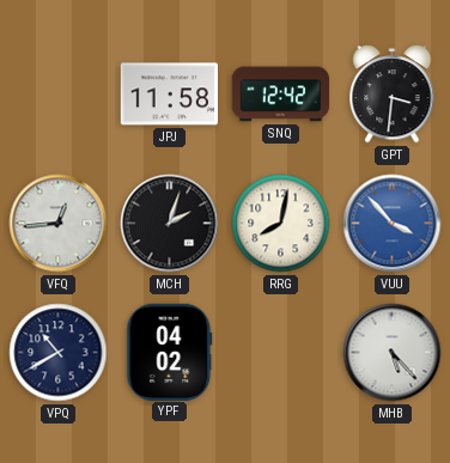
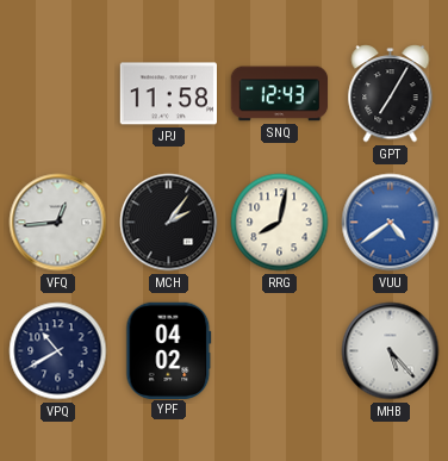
SNQ: 12:42 -> 12:43 (280, 94)
GPT: 3:31 -> 7:05 (391, 94)
MCH: 2:03 -> 2:06 (169, 223)
VUU: 3:53 -> 4:39 (391, 223)
